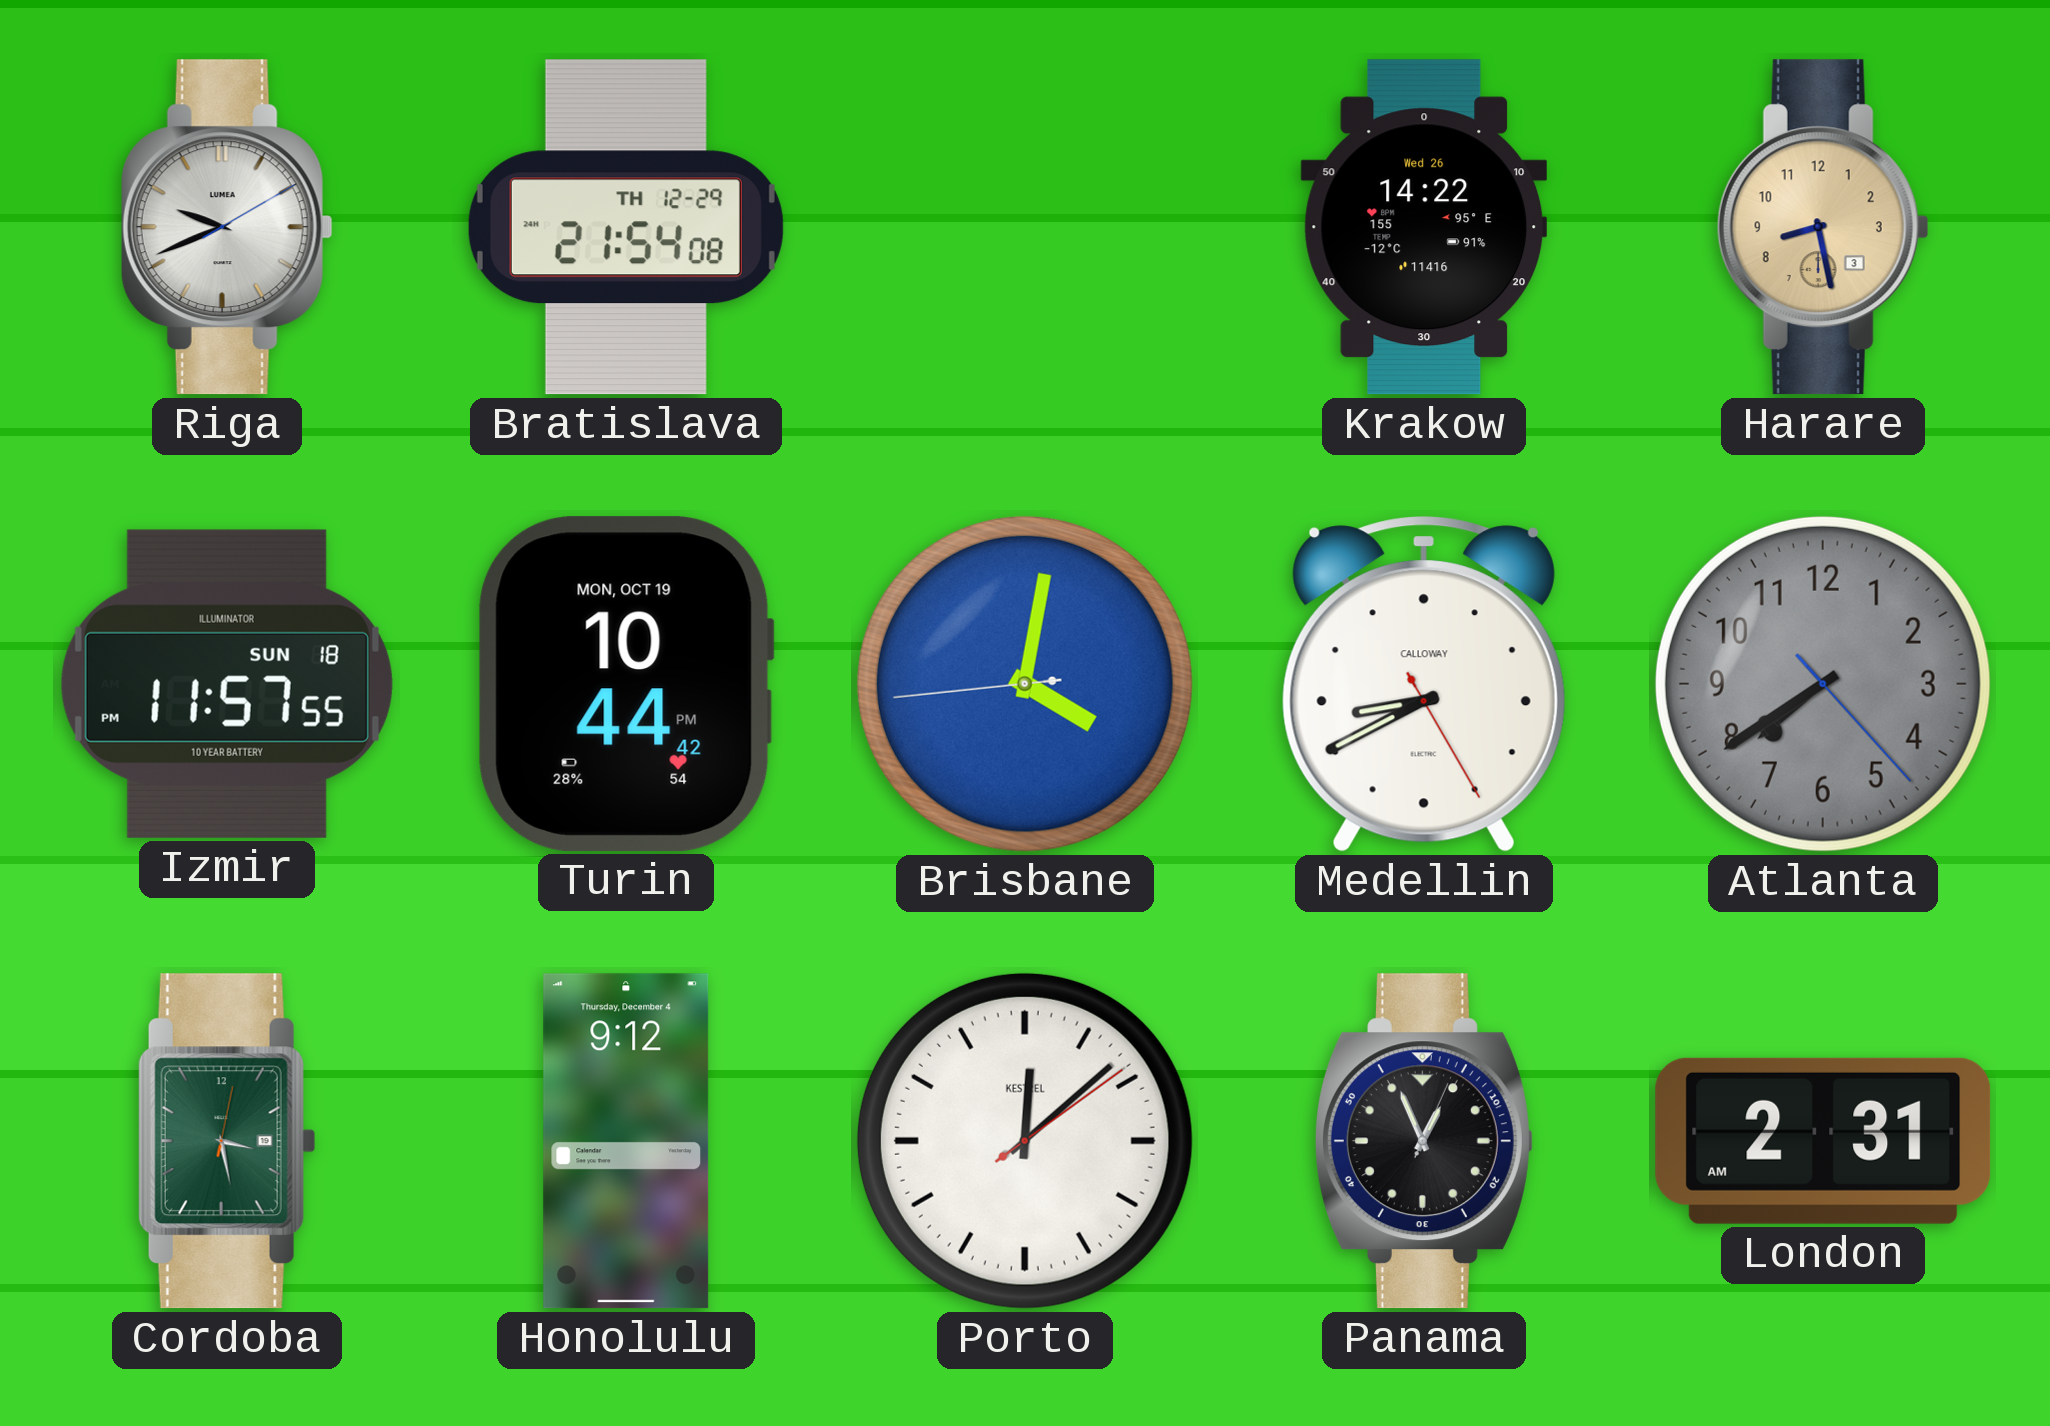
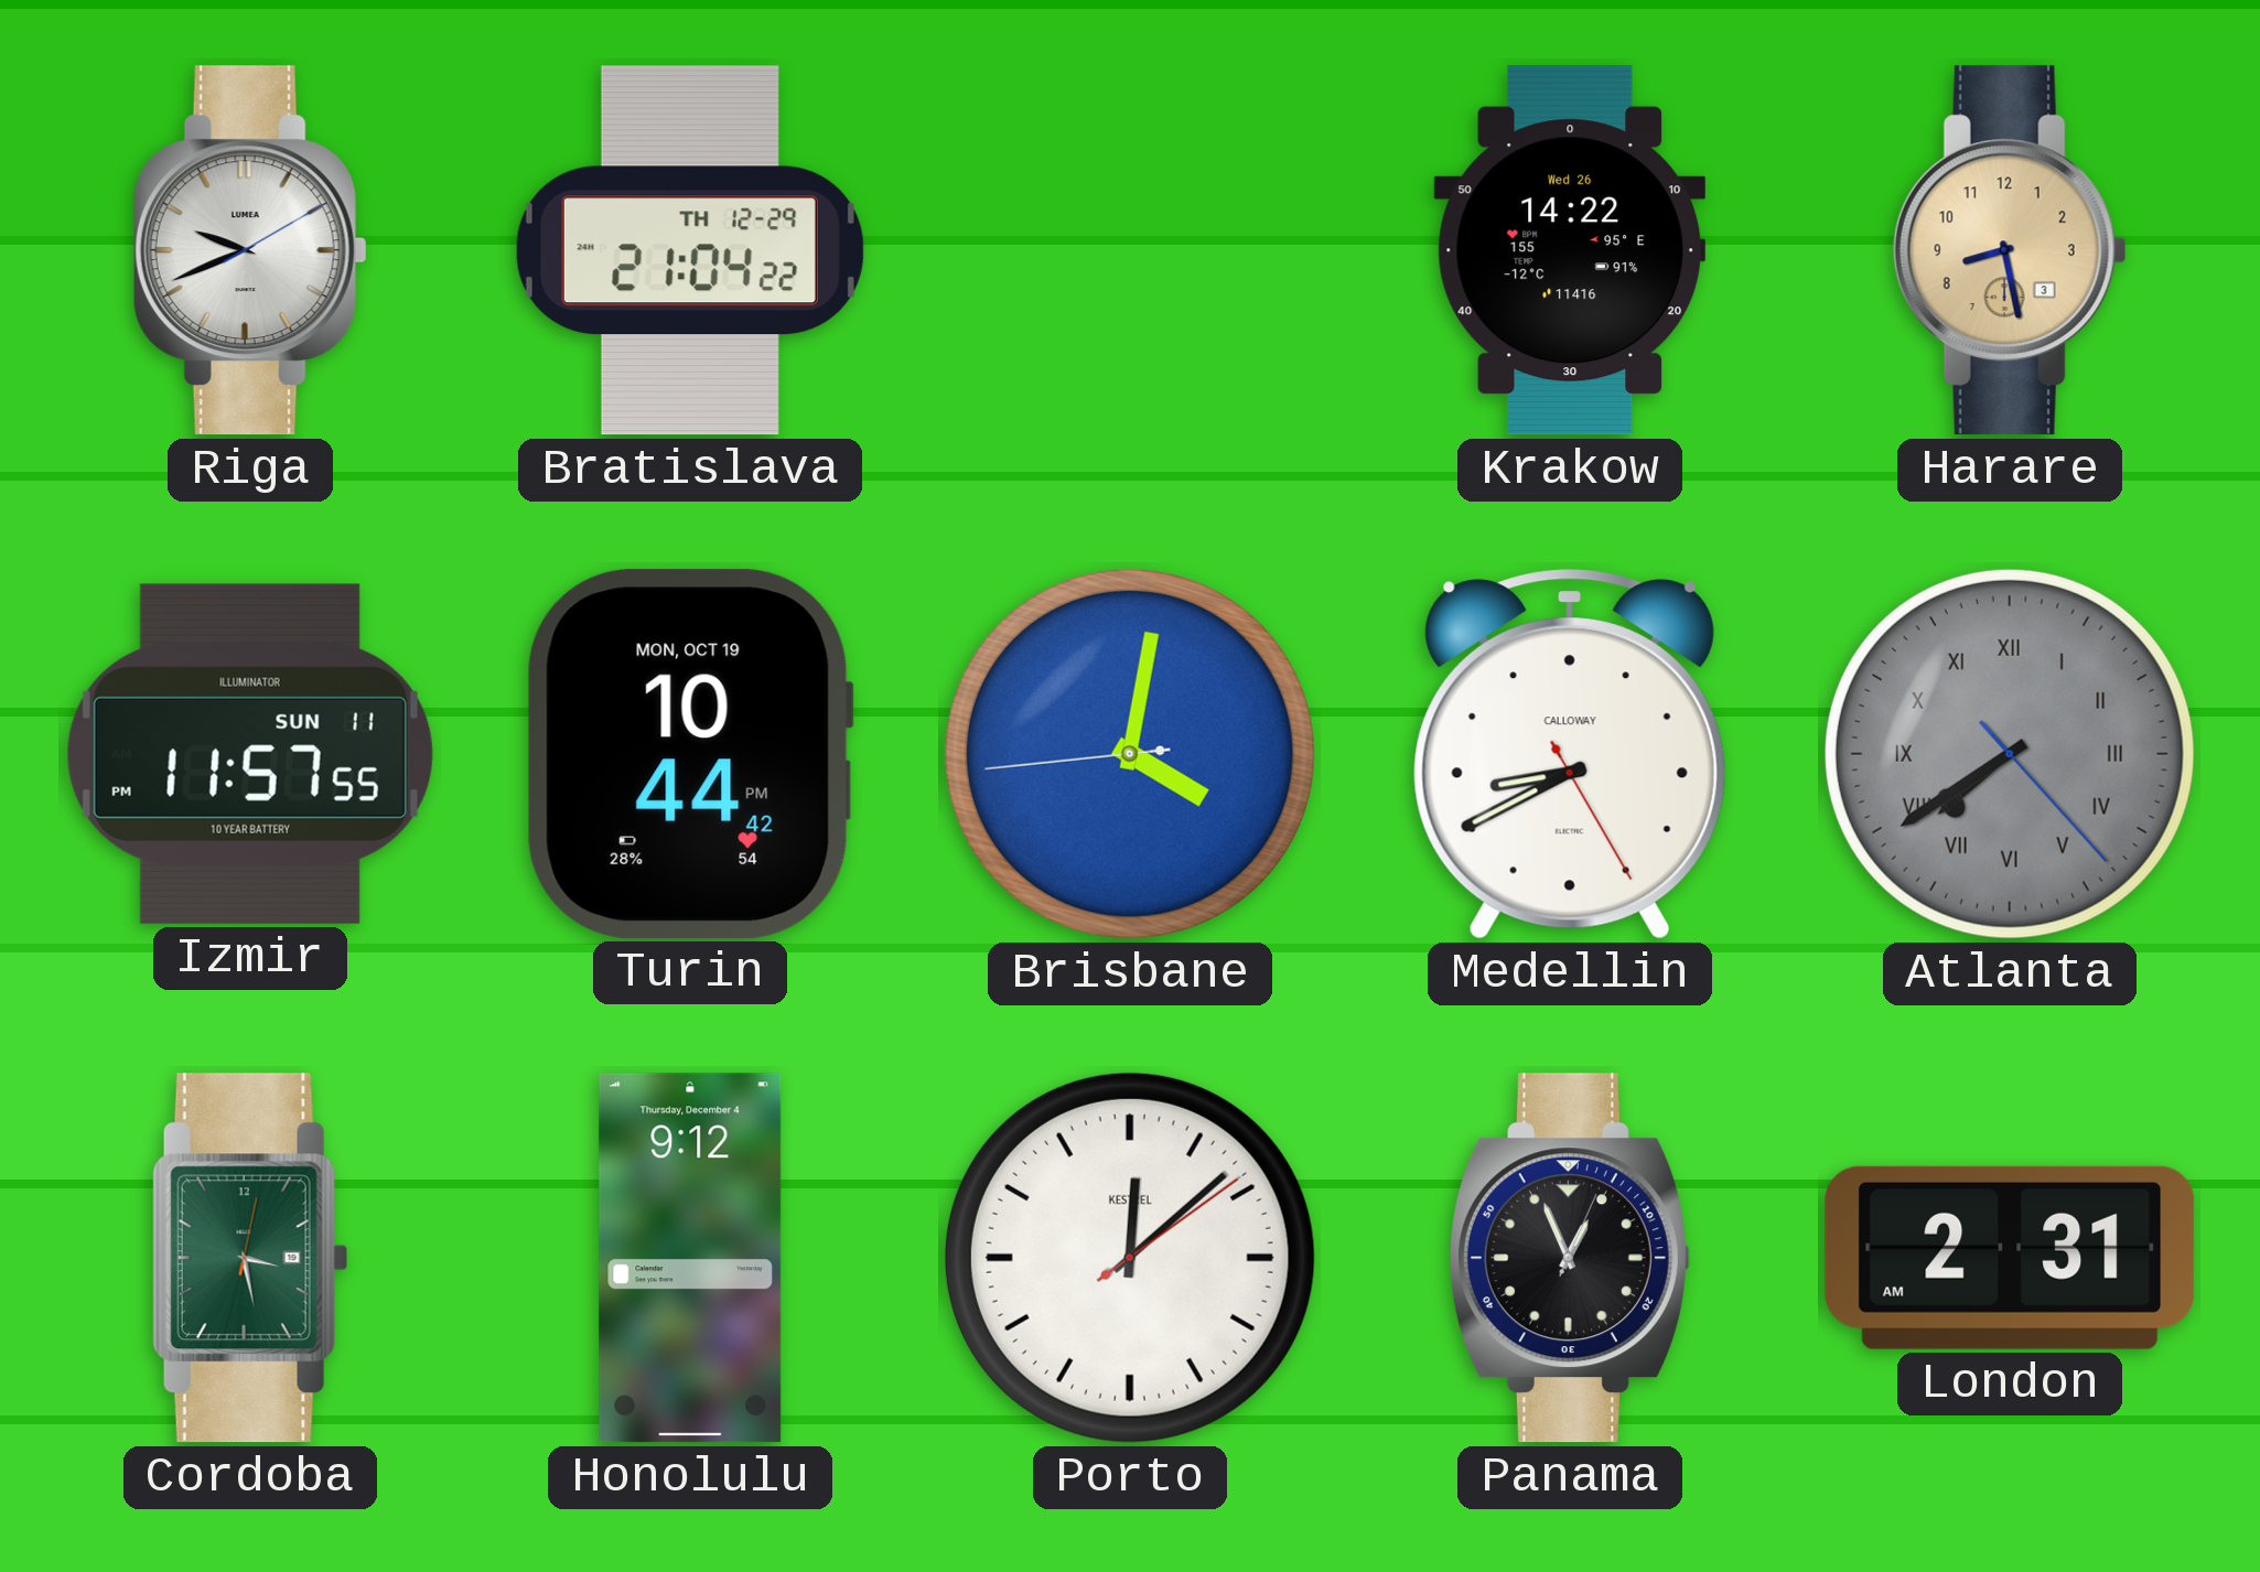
Bratislava: 21:54 -> 21:04 (690, 250)
Izmir date: SUN 18 -> SUN 11 (250, 754)
Atlanta numerals: Arabic -> Roman (2010, 754)
